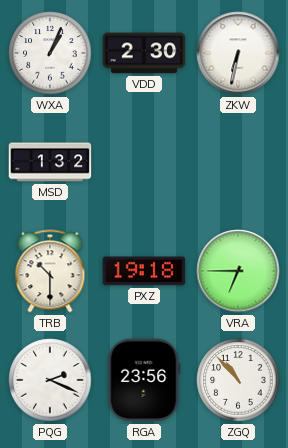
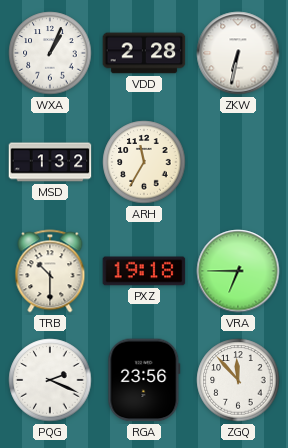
VDD: 2:30 -> 2:28 (144, 53)
ARH: none -> 11:35 (144, 162)
ZGQ: 10:53 -> 11:53 (238, 380)
